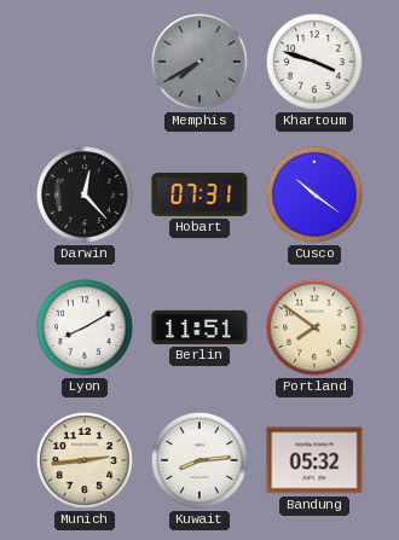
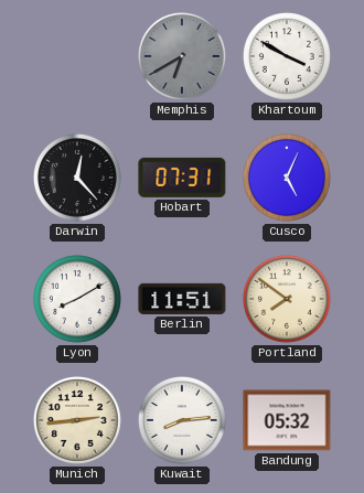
Memphis: 7:40 -> 6:40 (183, 57)
Khartoum: 3:48 -> 3:50 (288, 57)
Cusco: 10:21 -> 5:04 (288, 179)
